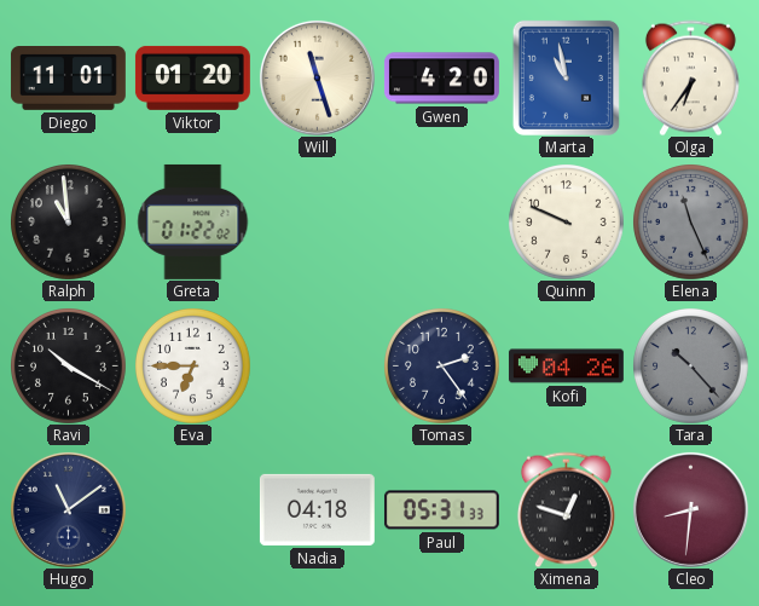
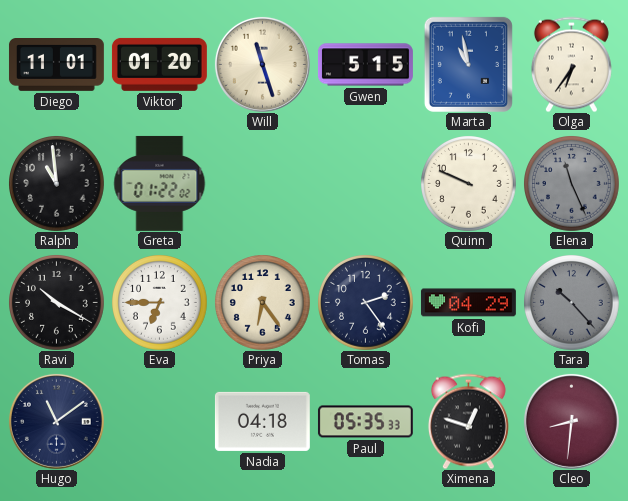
Gwen: 4:20 -> 5:15 (365, 65)
Priya: none -> 6:24 (263, 303)
Kofi: 04:26 -> 04:29 (468, 303)
Paul: 05:31 -> 05:35 (365, 422)
